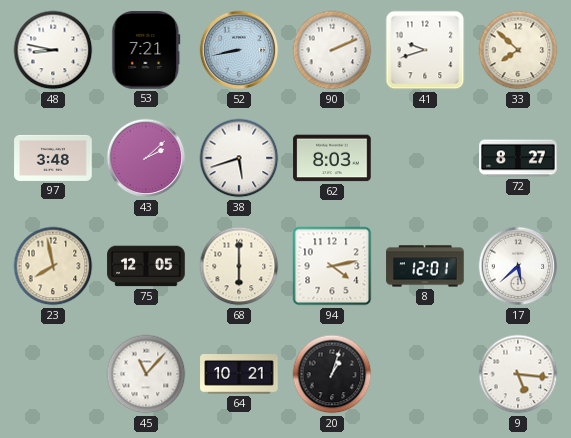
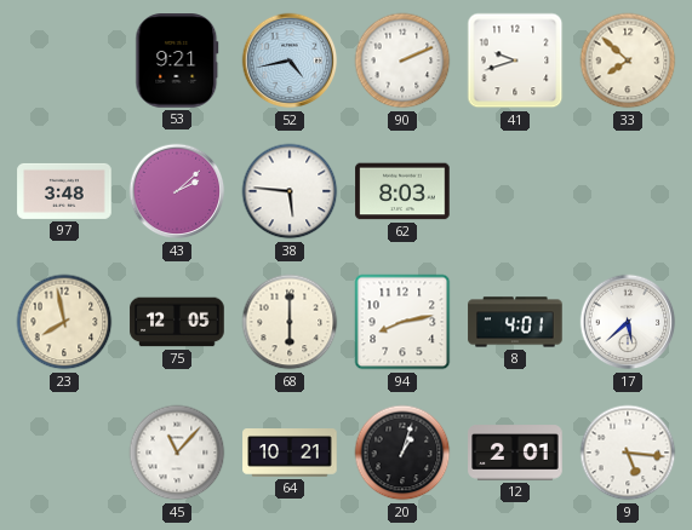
48: 8:47 -> none (53, 50)
53: 7:21 -> 9:21 (177, 61)
52: 8:43 -> 4:43 (290, 61)
38: 5:42 -> 5:46 (290, 191)
72: 8:27 -> none (518, 158)
94: 4:13 -> 8:13 (402, 322)
8: 12:01 -> 4:01 (515, 322)
12: none -> 2:01 (515, 453)
